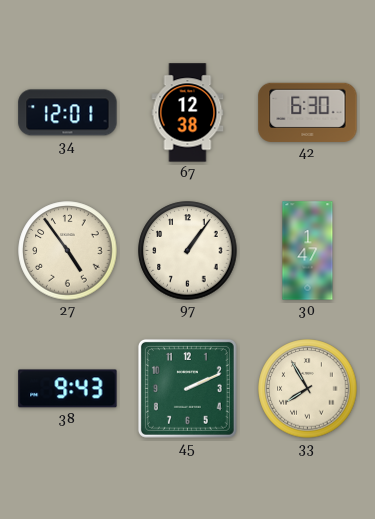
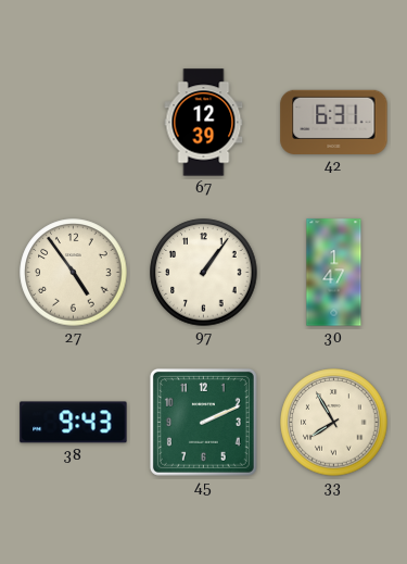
34: 12:01 -> none (68, 113)
67: 12:38 -> 12:39 (204, 123)
42: 6:30 -> 6:31 (334, 122)
